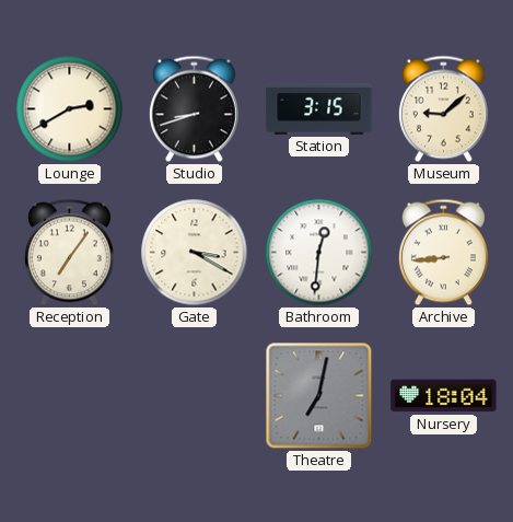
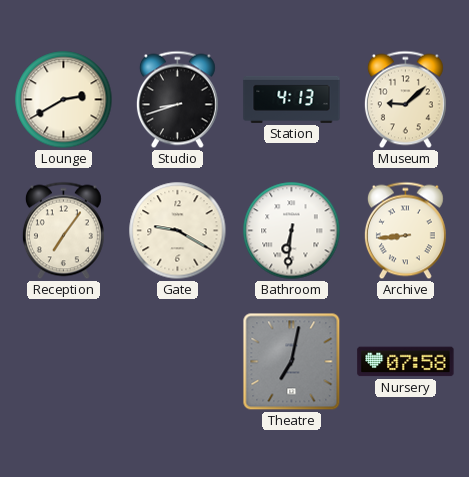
Station: 3:15 -> 4:13 (292, 99)
Gate: 3:20 -> 9:20 (178, 231)
Bathroom: 12:31 -> 6:31 (292, 231)
Nursery: 18:04 -> 07:58 (406, 362)
